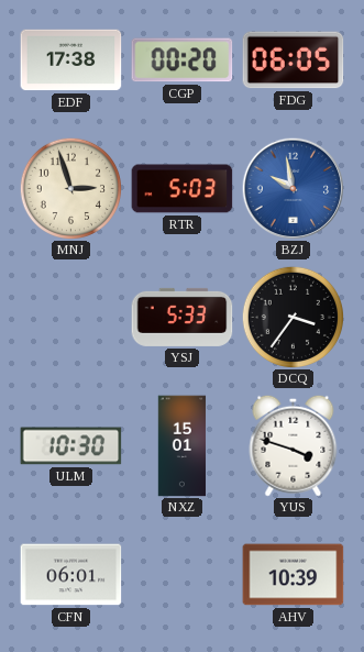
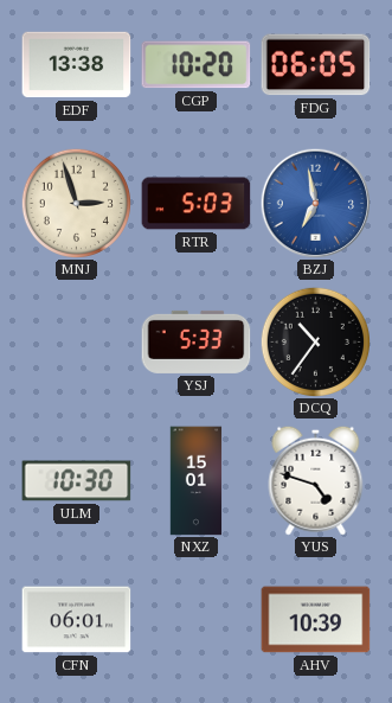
EDF: 17:38 -> 13:38 (77, 65)
CGP: 00:20 -> 10:20 (197, 65)
BZJ: 9:58 -> 6:58 (315, 203)
DCQ: 3:36 -> 10:36 (315, 341)
YUS: 3:48 -> 4:48 (316, 480)
